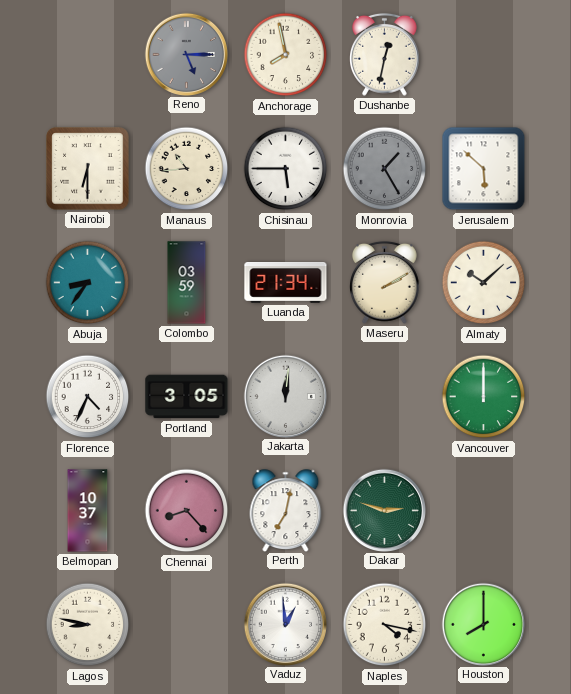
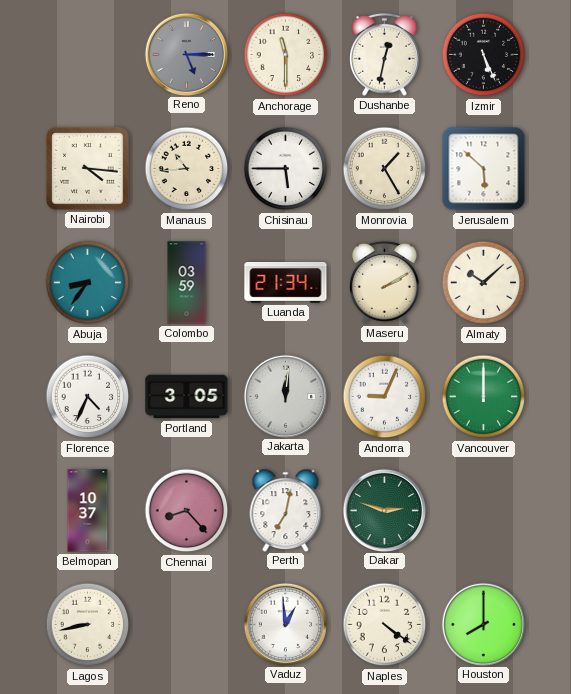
Anchorage: 7:58 -> 11:30 (286, 55)
Izmir: none -> 5:26 (484, 55)
Nairobi: 6:30 -> 4:16 (88, 169)
Monrovia dial: grey -> cream (385, 169)
Andorra: none -> 9:04 (385, 397)
Lagos: 8:47 -> 8:43 (88, 625)
Naples: 4:17 -> 4:21 (385, 625)
